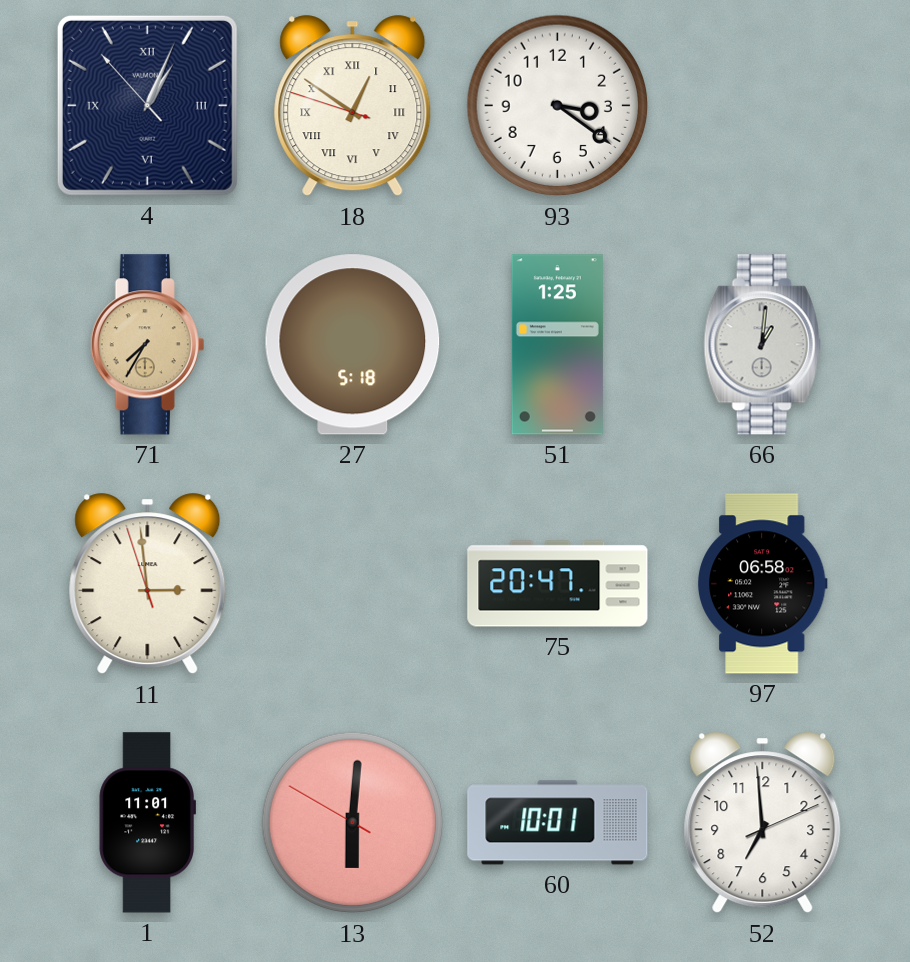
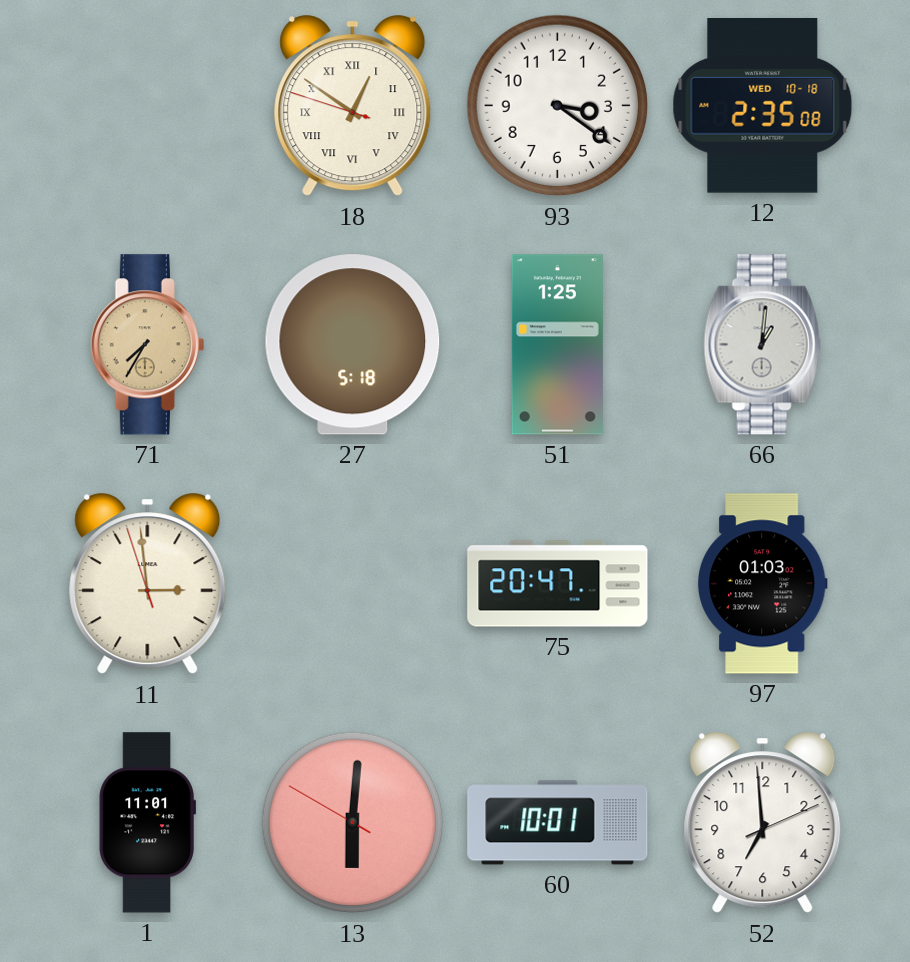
4: 1:03 -> none (147, 105)
12: none -> 2:35 (763, 106)
97: 06:58 -> 01:03 (762, 584)
